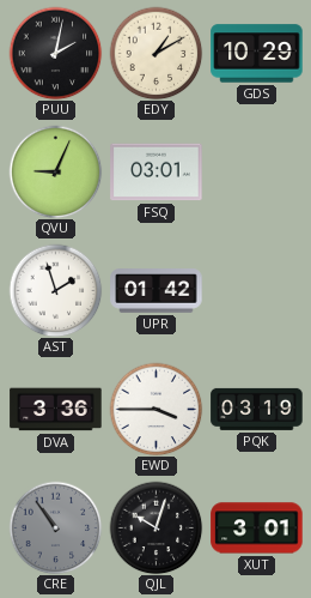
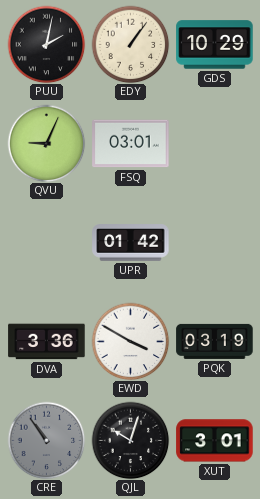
EDY: 1:10 -> 1:06 (130, 44)
AST: 1:57 -> none (55, 290)
EWD: 3:45 -> 3:50 (130, 341)
